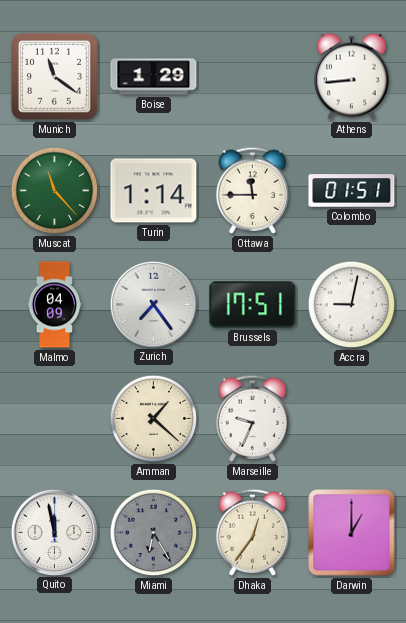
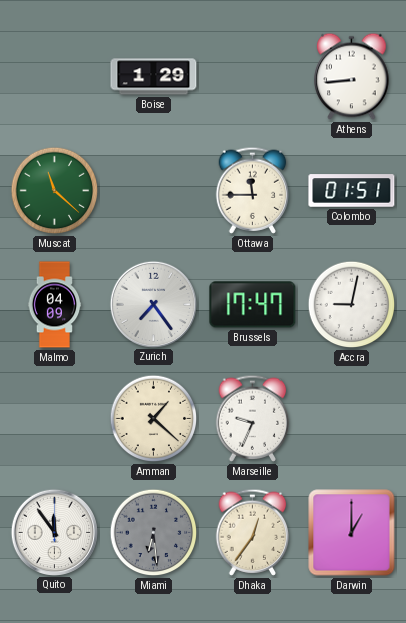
Munich: 11:21 -> none (54, 76)
Muscat: 11:23 -> 11:22 (55, 191)
Turin: 1:14 -> none (154, 191)
Brussels: 17:51 -> 17:47 (253, 305)
Quito: 11:58 -> 11:54 (54, 532)
Miami: 6:25 -> 6:29 (154, 533)
